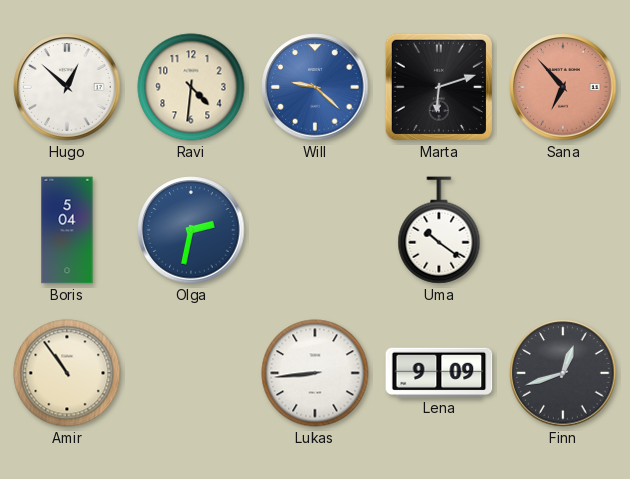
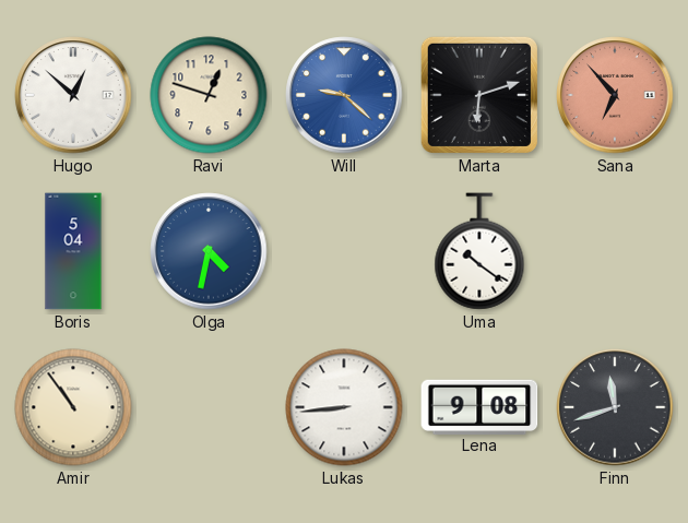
Ravi: 4:31 -> 12:48 (209, 95)
Olga: 2:32 -> 4:32 (209, 251)
Lena: 9:09 -> 9:08 (479, 406)
Finn: 12:42 -> 11:42 (615, 407)
